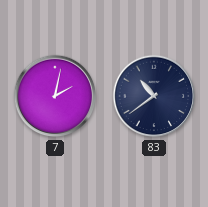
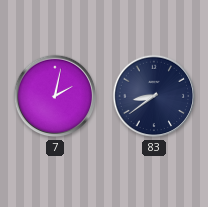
83: 10:39 -> 8:39 (154, 96)
